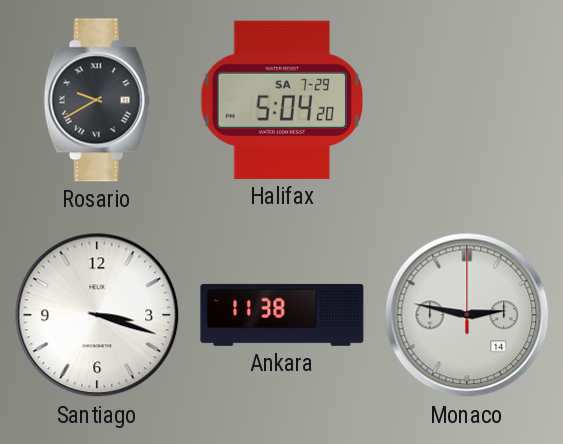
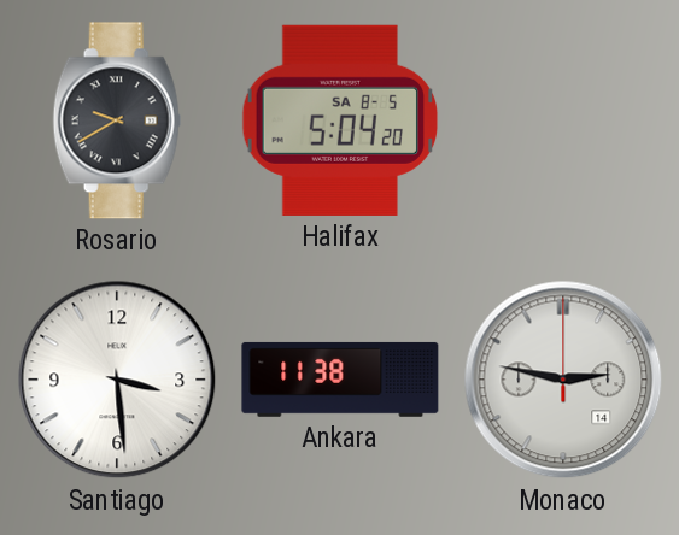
Halifax date: SA 7-29 -> SA 8-5 (339, 120)
Santiago: 3:18 -> 3:29 (117, 380)
